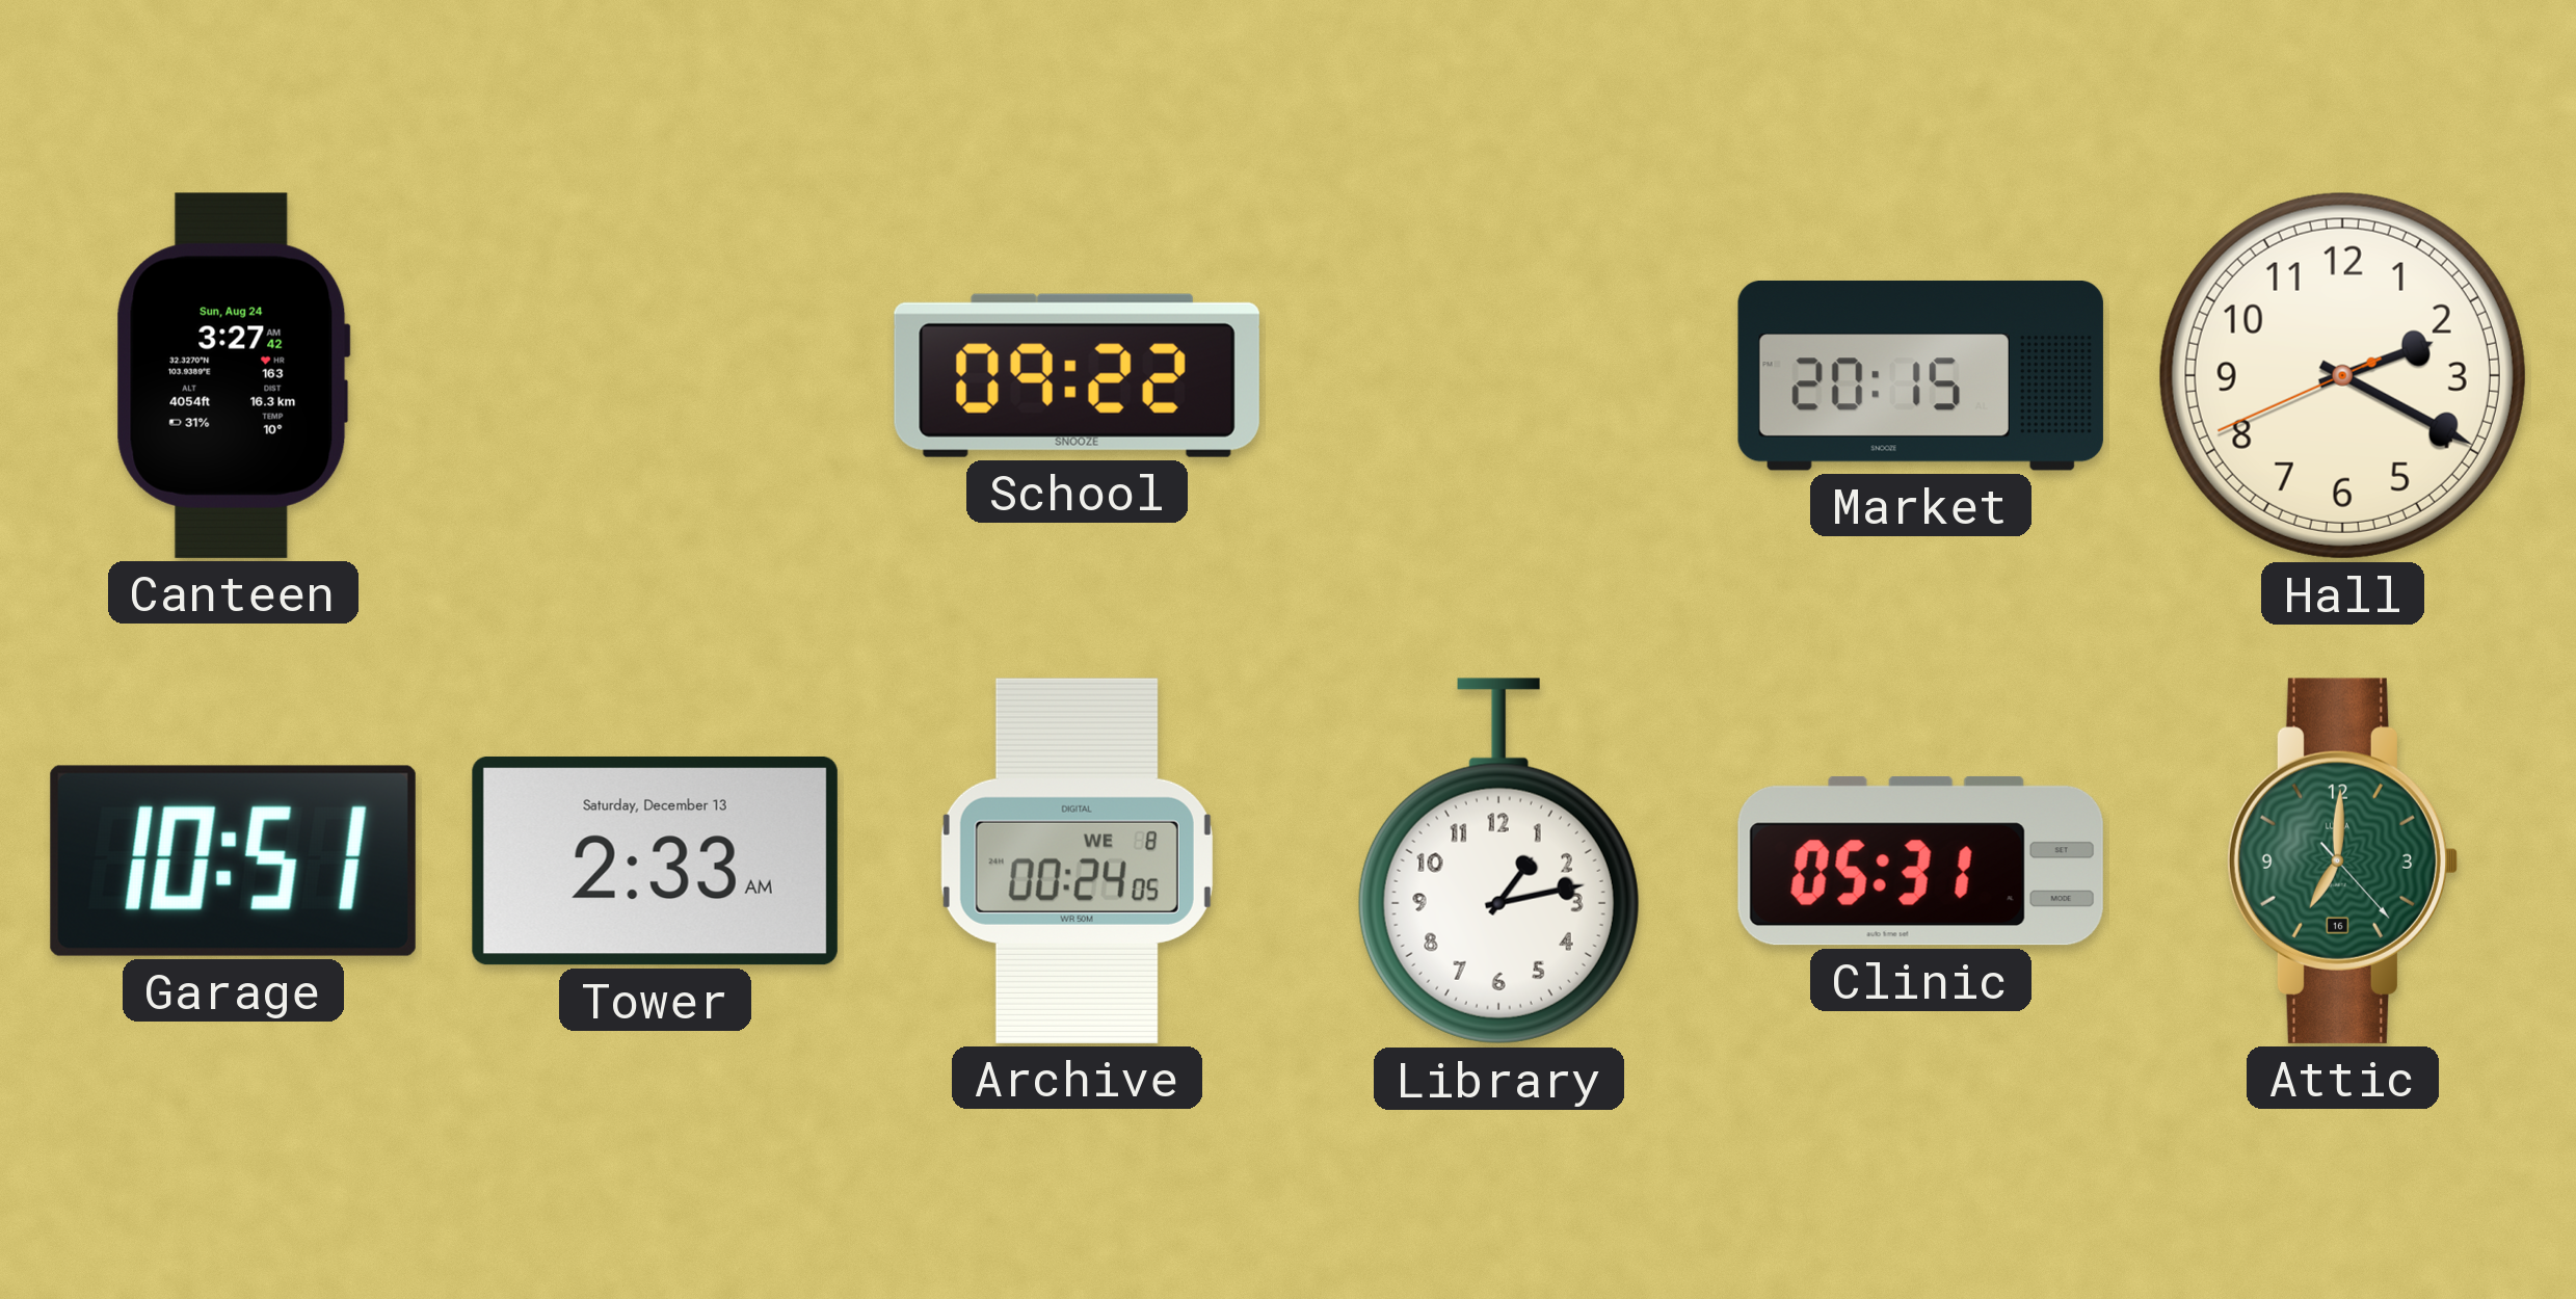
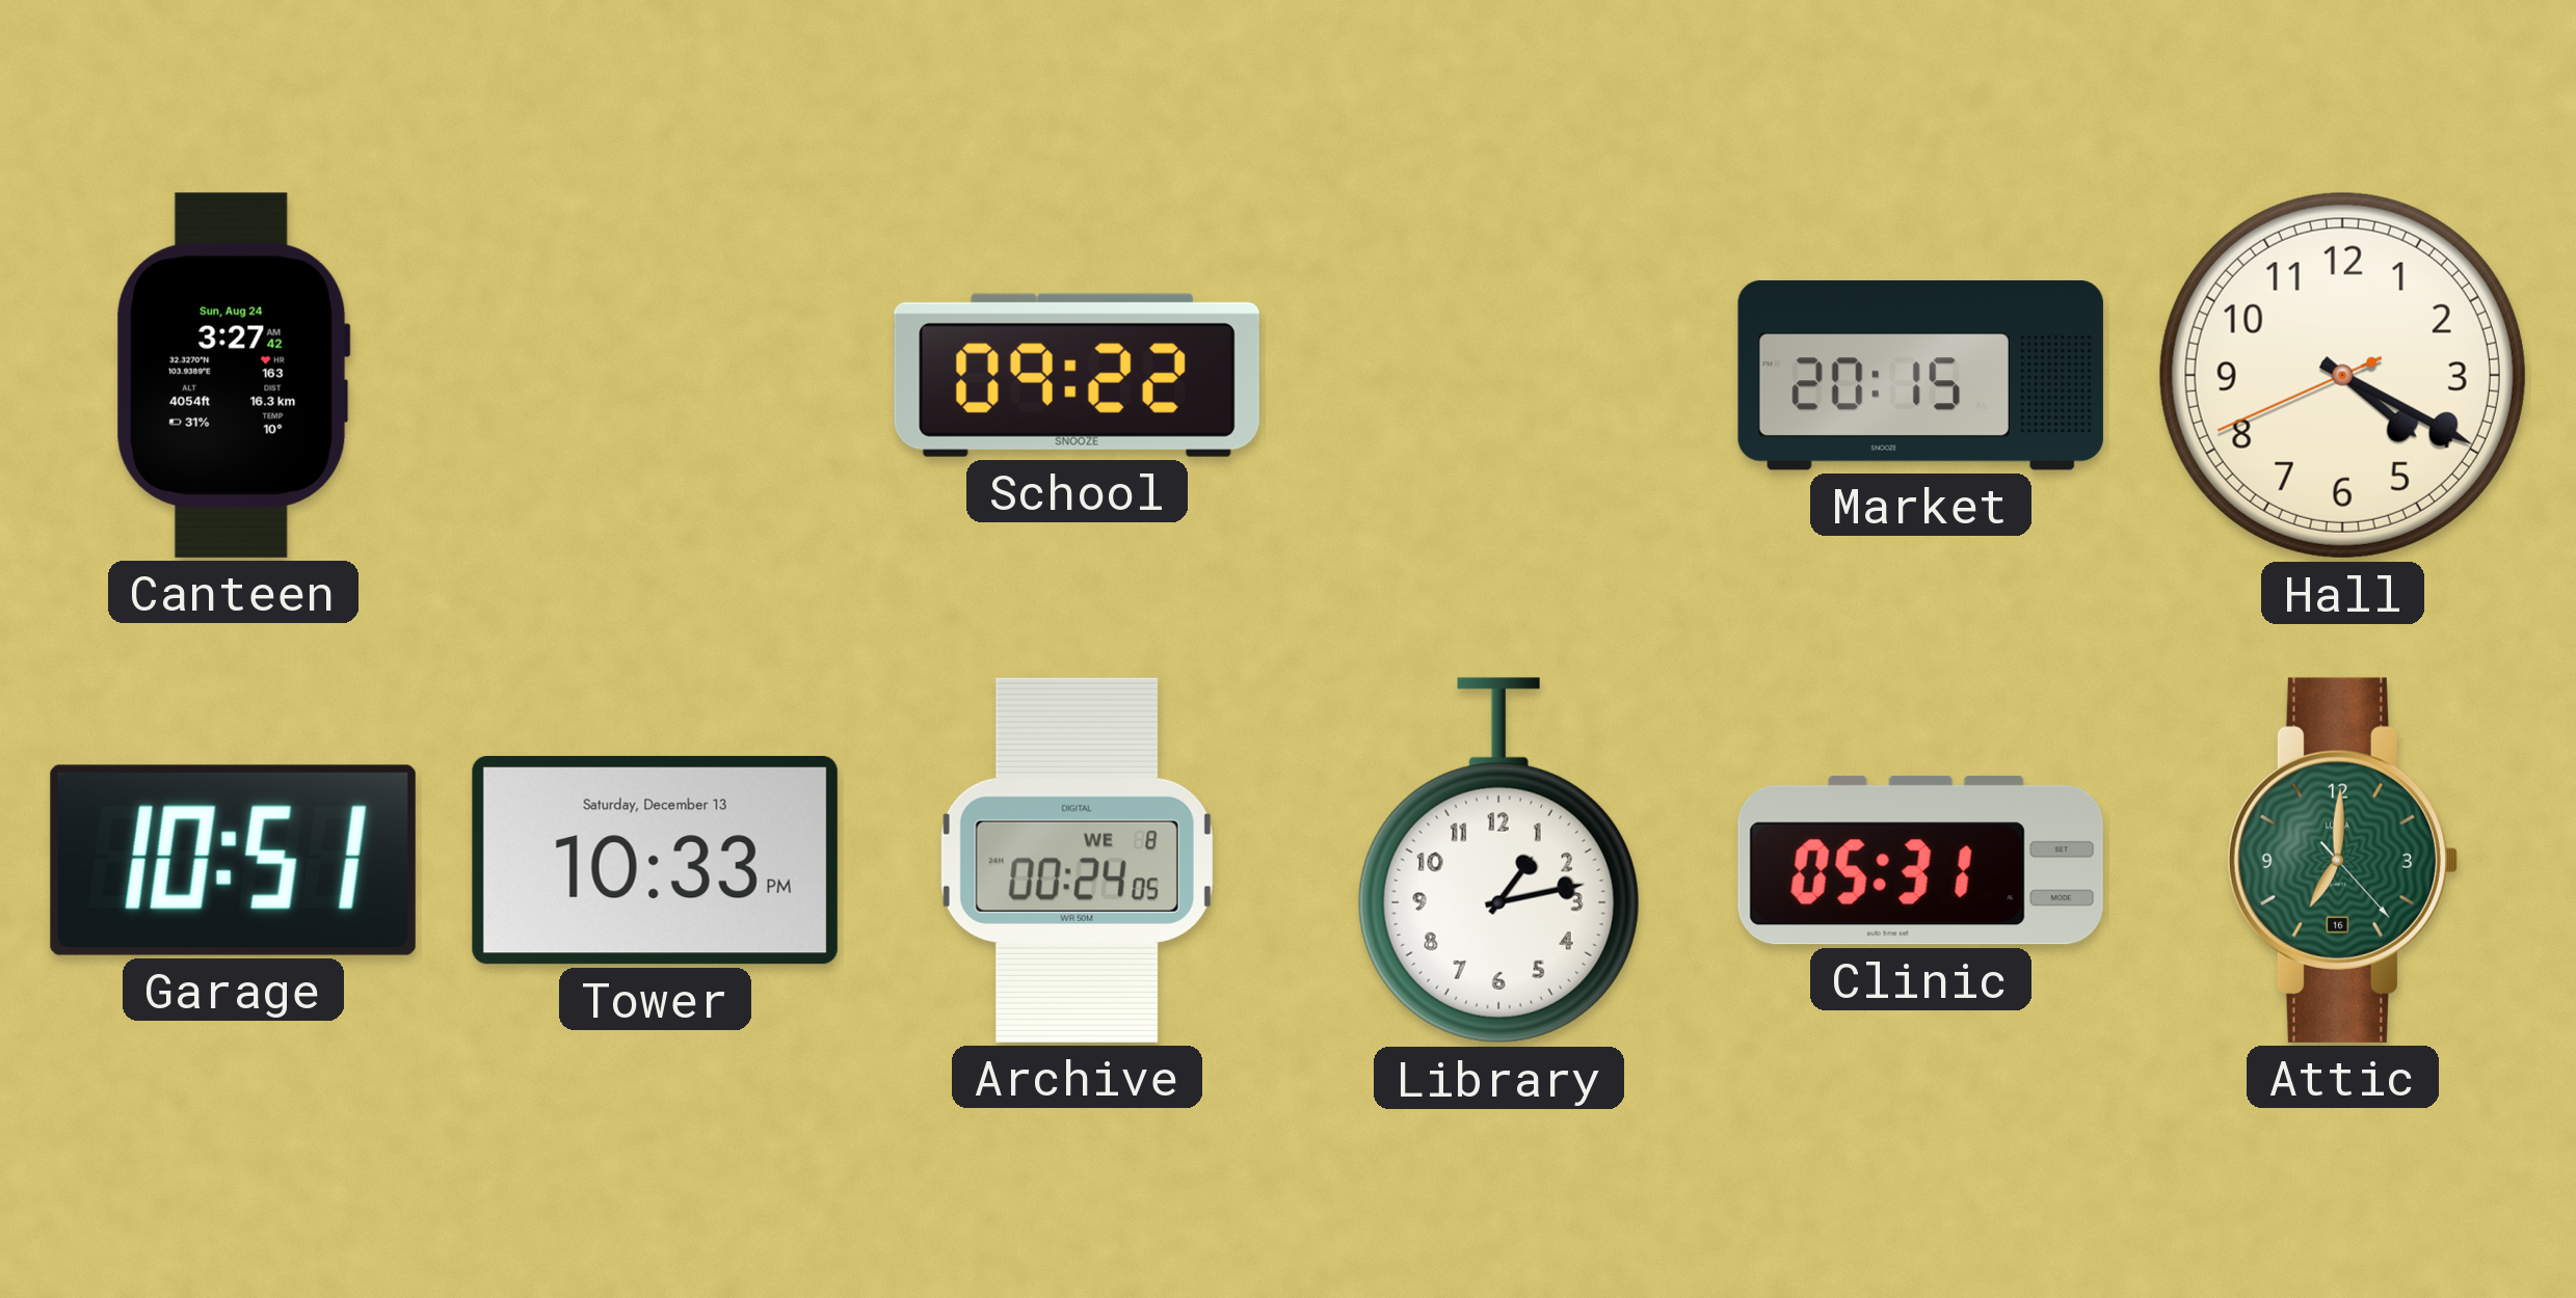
Hall: 2:19 -> 4:19 (2342, 375)
Tower: 2:33 -> 10:33 (655, 860)
